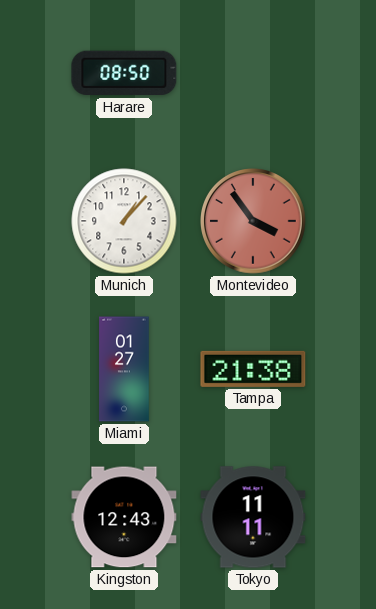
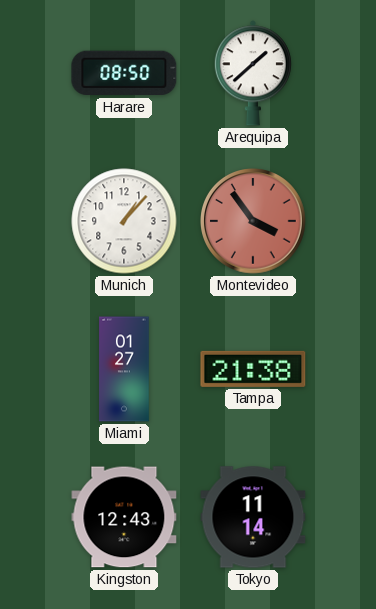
Arequipa: none -> 1:38 (253, 73)
Tokyo: 11:11 -> 11:14 (253, 517)
